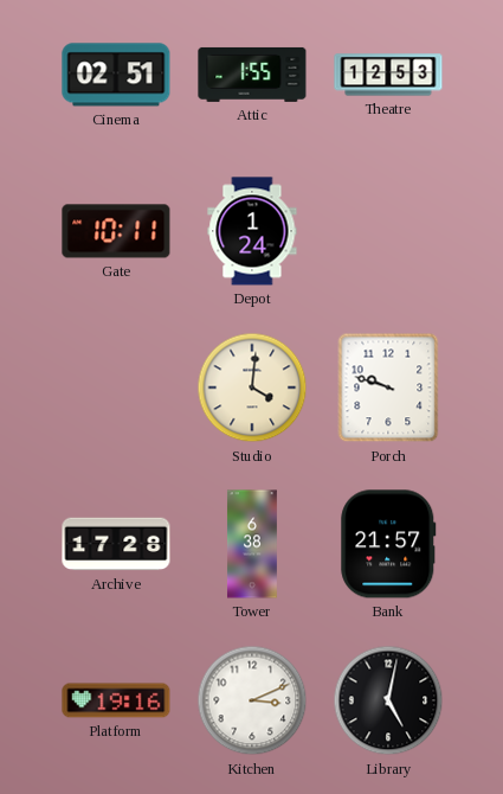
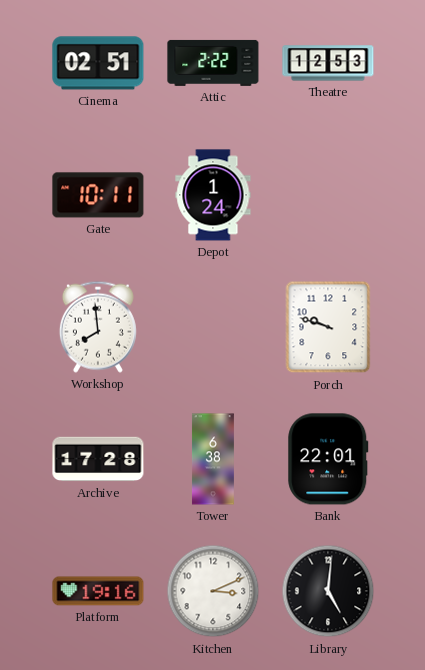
Attic: 1:55 -> 2:22 (213, 63)
Workshop: none -> 7:59 (98, 327)
Studio: 4:01 -> none (252, 388)
Bank: 21:57 -> 22:01 (328, 459)
Library: 5:02 -> 5:01 (328, 591)
